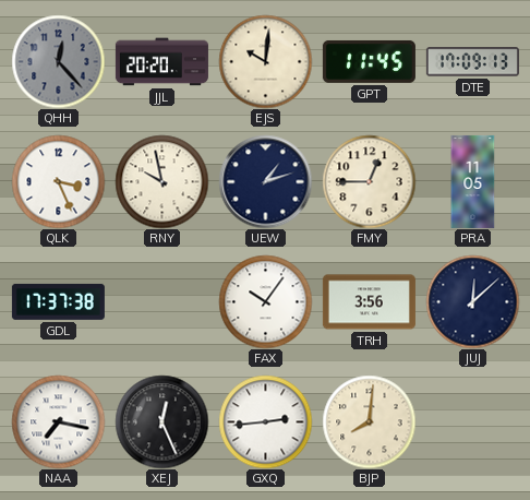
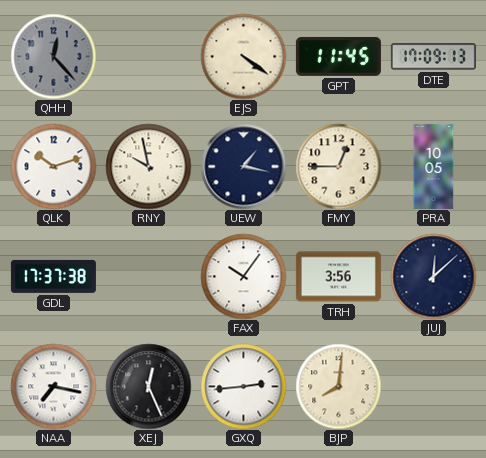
JJL: 20:20 -> none (161, 62)
EJS: 10:01 -> 4:21 (243, 56)
QLK: 3:26 -> 10:12 (53, 166)
UEW: 1:12 -> 1:17 (243, 166)
PRA: 11:05 -> 10:05 (434, 166)
